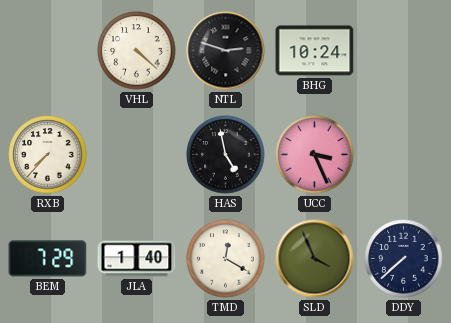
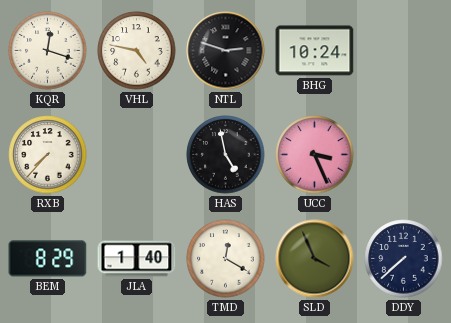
KQR: none -> 12:18 (48, 51)
VHL: 4:22 -> 4:47 (137, 51)
BEM: 7:29 -> 8:29 (48, 259)
